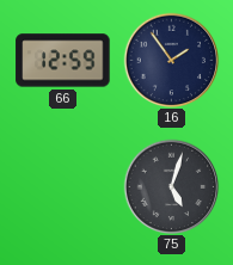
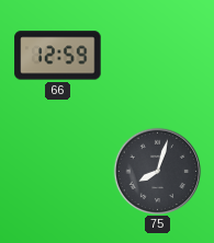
16: 1:54 -> none (171, 60)
75: 5:03 -> 8:03 (157, 171)
